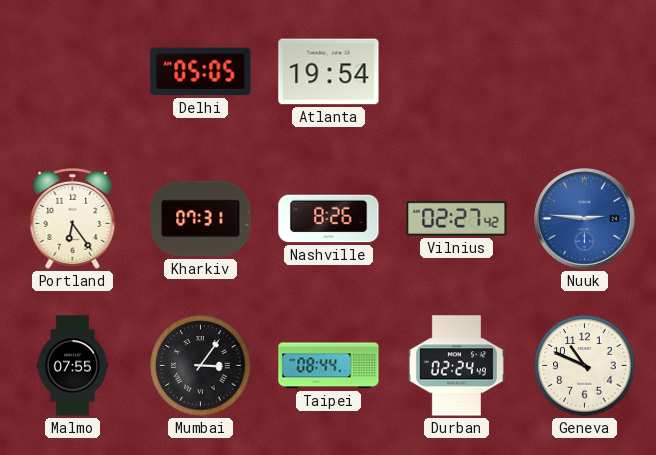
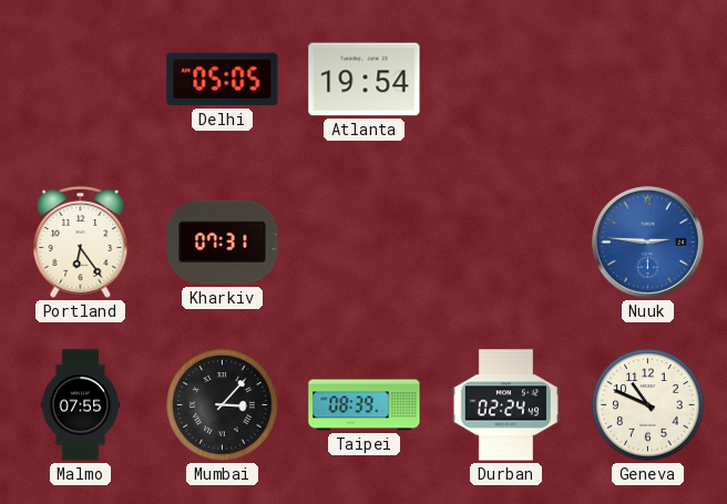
Nashville: 8:26 -> none (329, 219)
Vilnius: 02:27 -> none (457, 219)
Mumbai: 3:06 -> 3:07 (223, 405)
Taipei: 08:44 -> 08:39 (365, 405)
